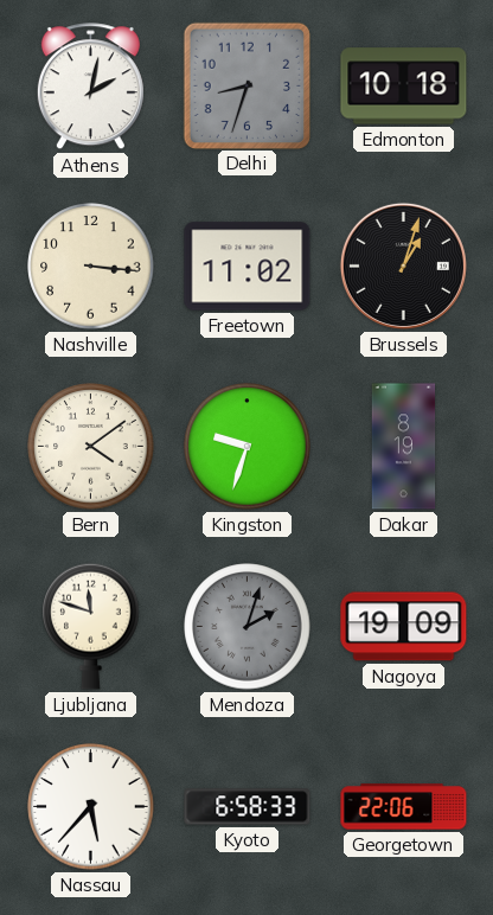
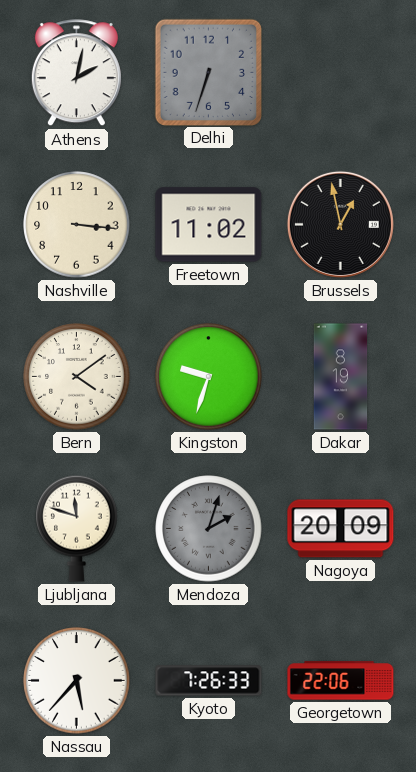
Delhi: 8:33 -> 6:33 (208, 72)
Edmonton: 10:18 -> none (404, 87)
Brussels: 1:03 -> 12:58 (340, 224)
Nagoya: 19:09 -> 20:09 (341, 529)
Kyoto: 6:58 -> 7:26 (209, 681)
